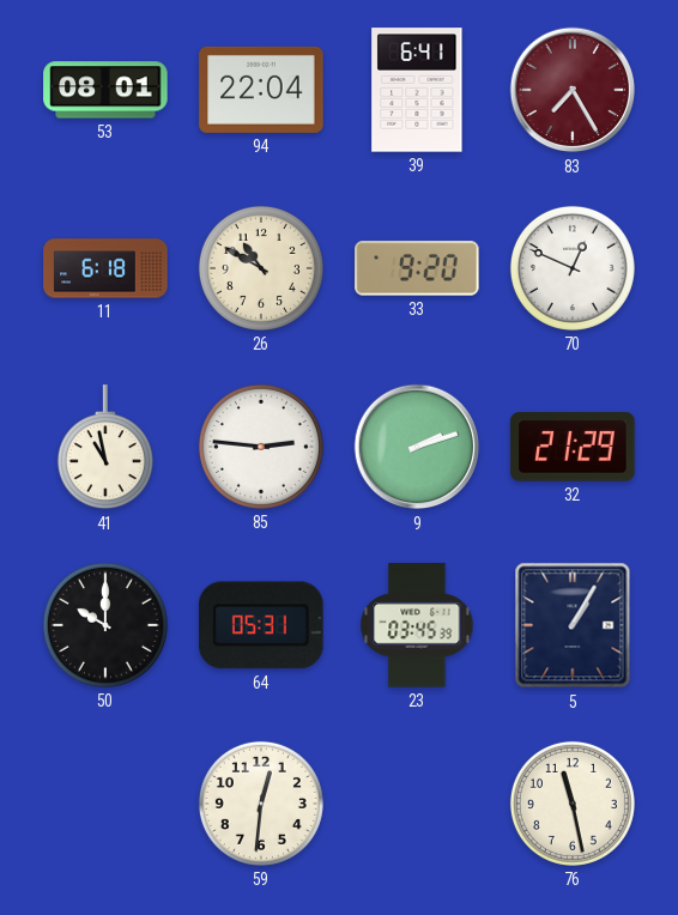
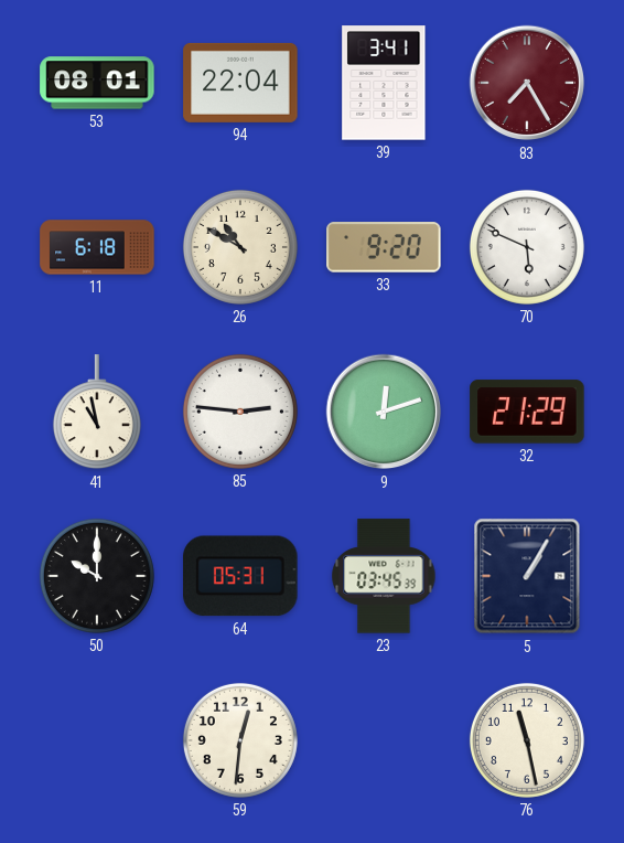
39: 6:41 -> 3:41 (384, 83)
70: 12:49 -> 5:49 (527, 247)
9: 2:12 -> 12:12 (384, 412)
